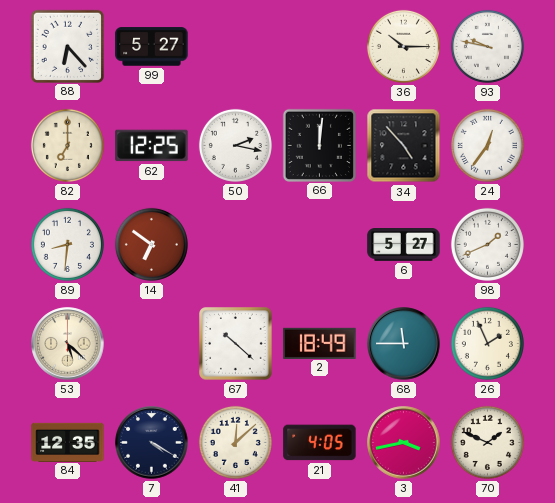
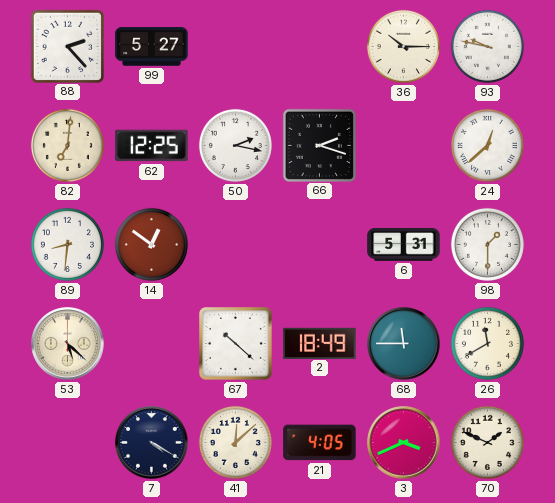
88: 6:23 -> 2:23 (67, 46)
82: 7:00 -> 7:01 (67, 145)
66: 12:01 -> 2:18 (319, 145)
34: 4:53 -> none (404, 146)
24: 12:36 -> 12:38 (487, 145)
14: 6:51 -> 12:51 (151, 244)
6: 5:27 -> 5:31 (404, 245)
98: 1:41 -> 1:30 (487, 244)
26: 1:56 -> 11:40 (487, 343)
84: 12:35 -> none (68, 442)
3: 3:43 -> 3:41 (404, 443)
